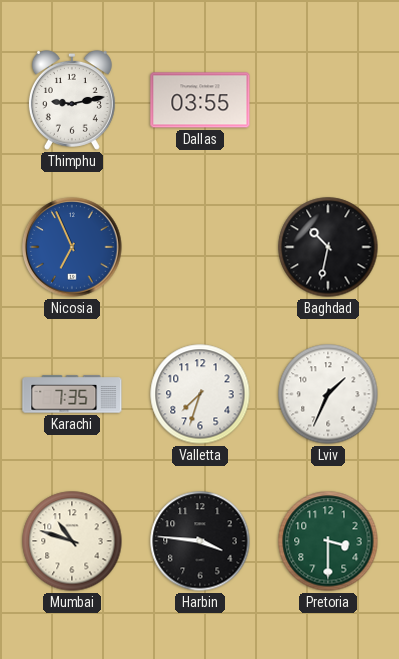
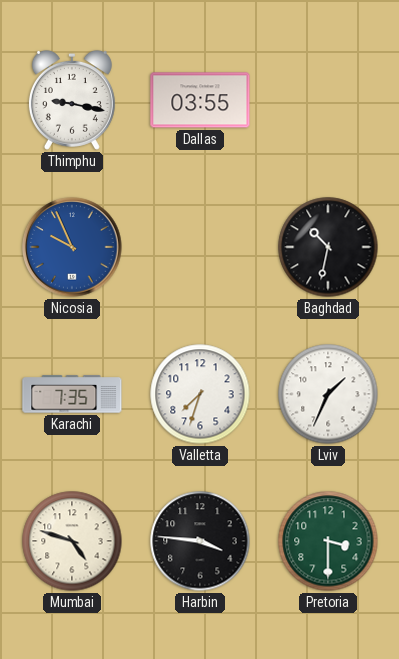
Thimphu: 9:13 -> 9:17 (72, 100)
Nicosia: 6:56 -> 9:56 (72, 247)
Mumbai: 10:48 -> 4:48 (72, 541)
